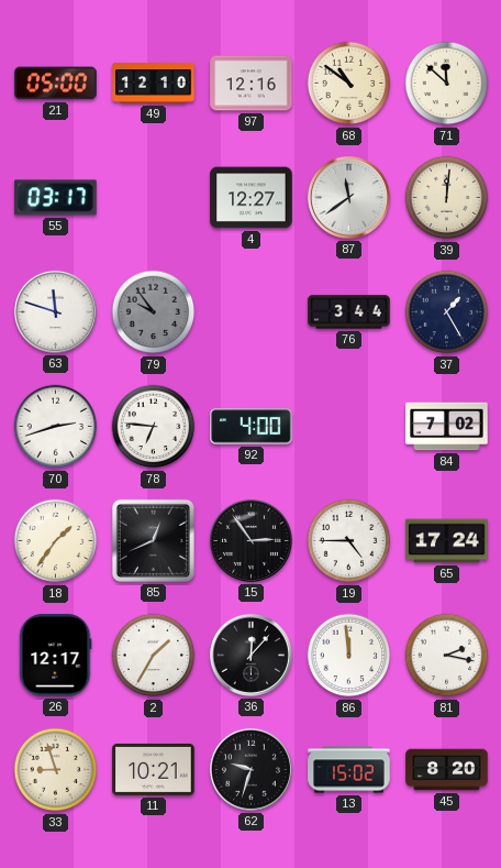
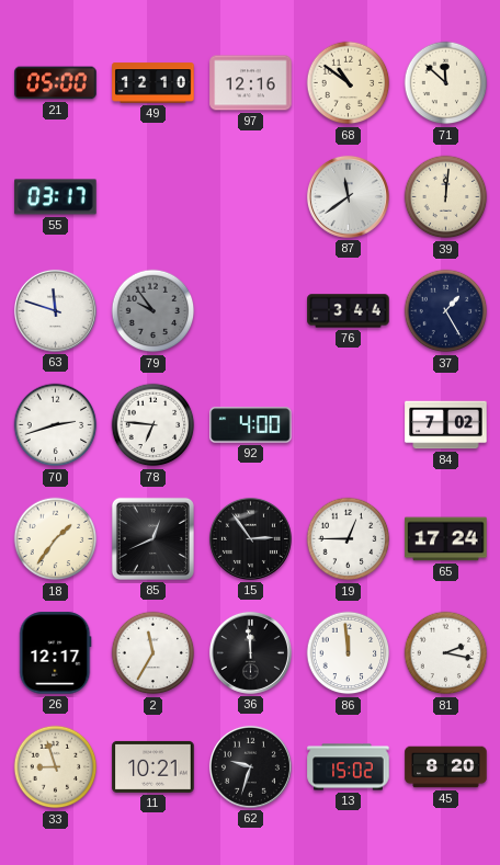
4: 12:27 -> none (252, 198)
19: 4:45 -> 12:45 (349, 539)
2: 1:35 -> 11:35 (154, 653)
36: 12:07 -> 11:59 (250, 652)
